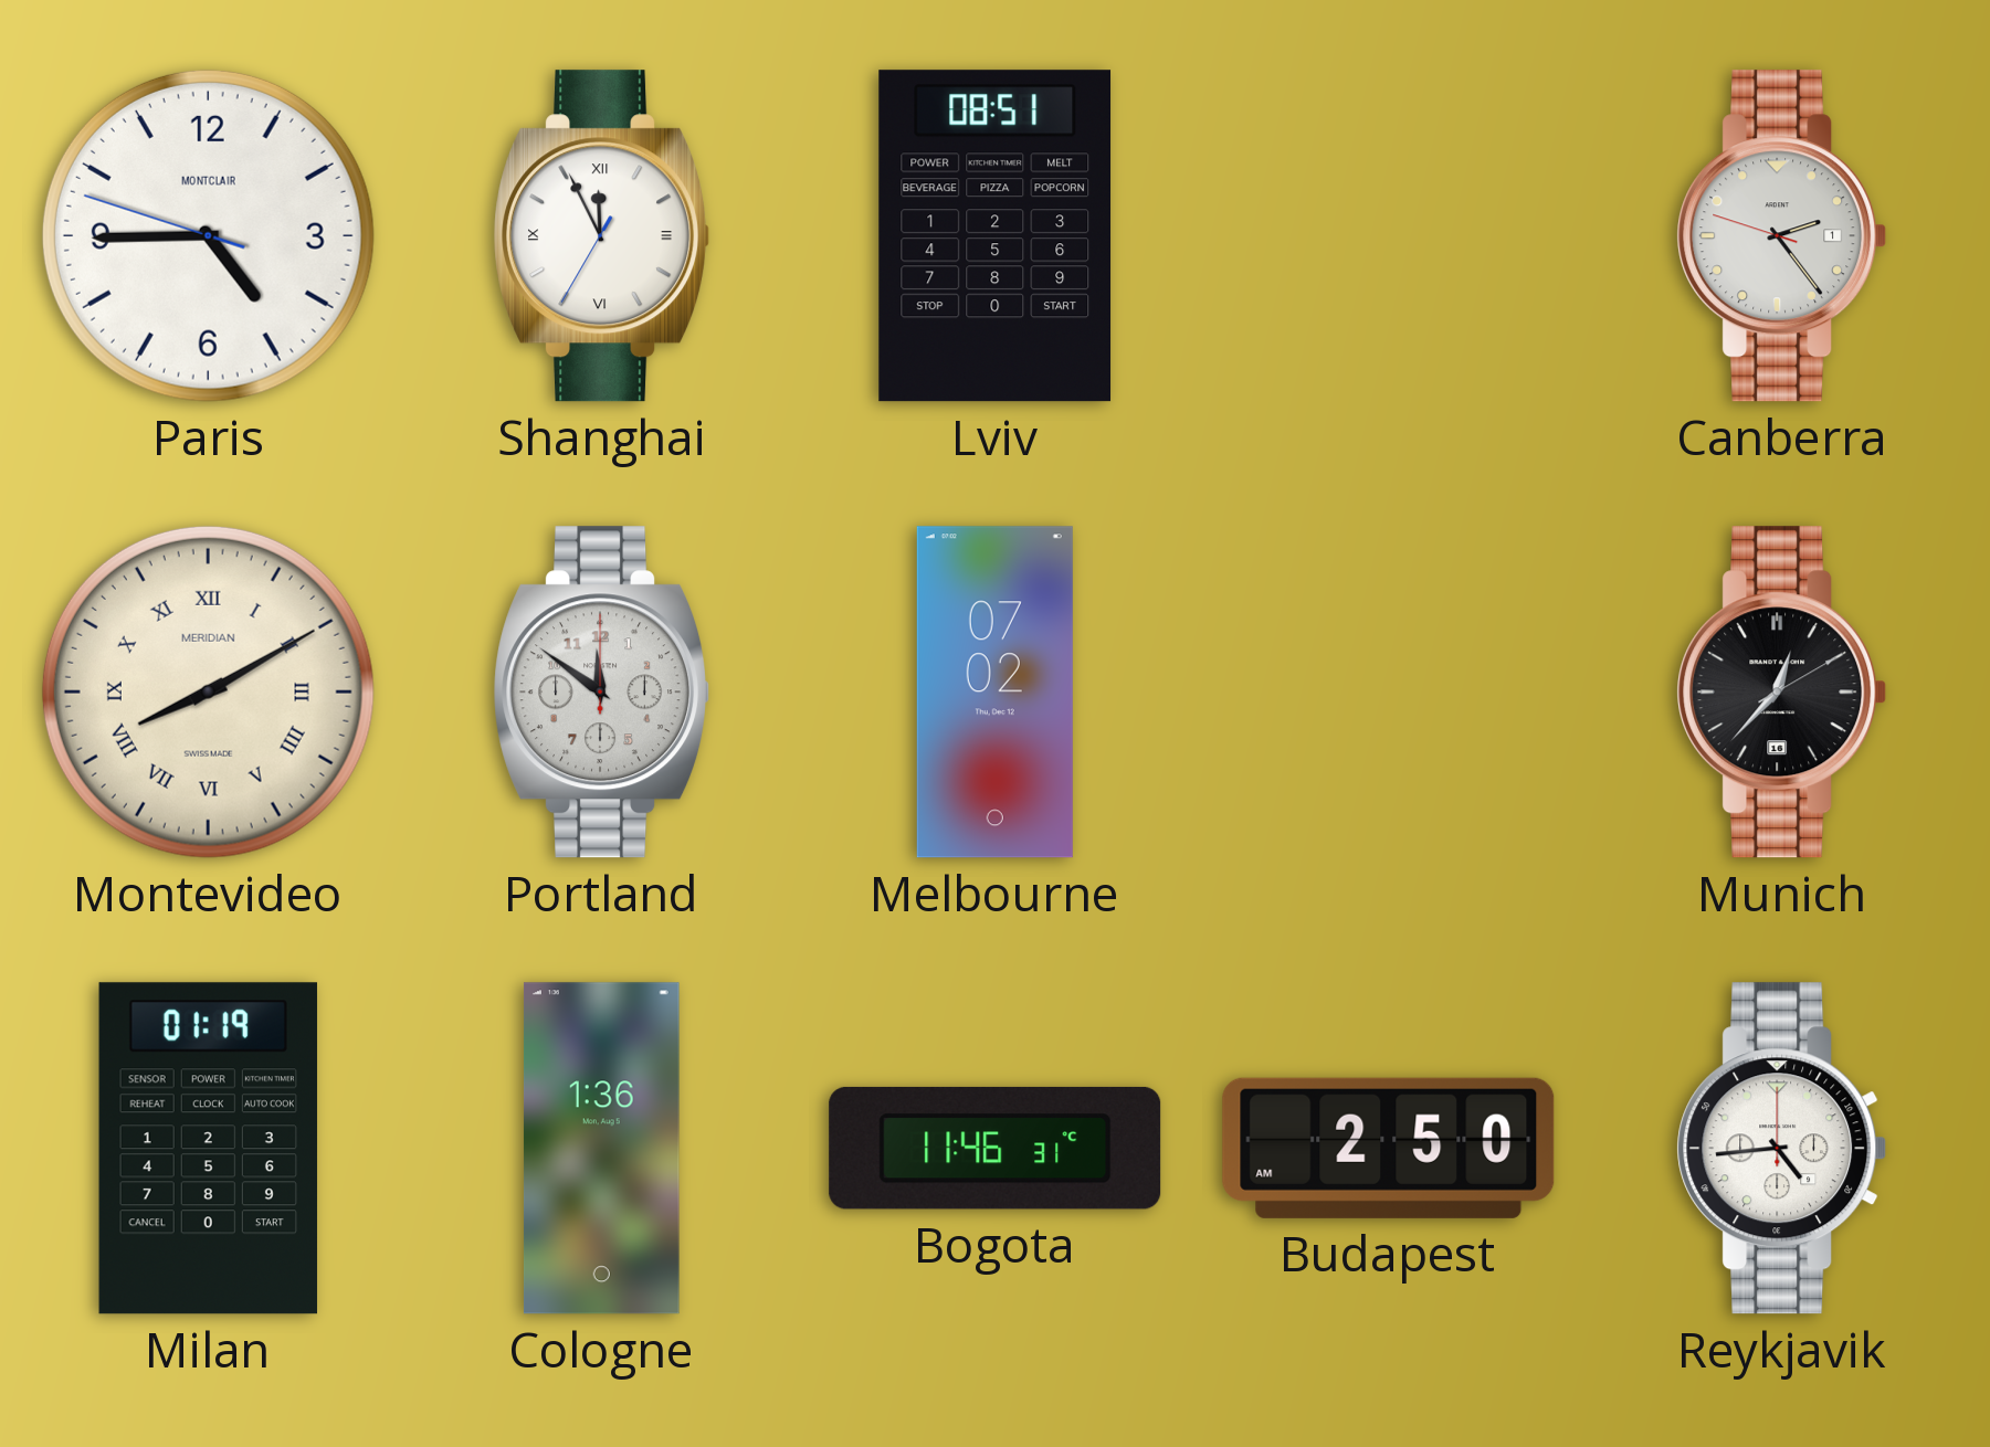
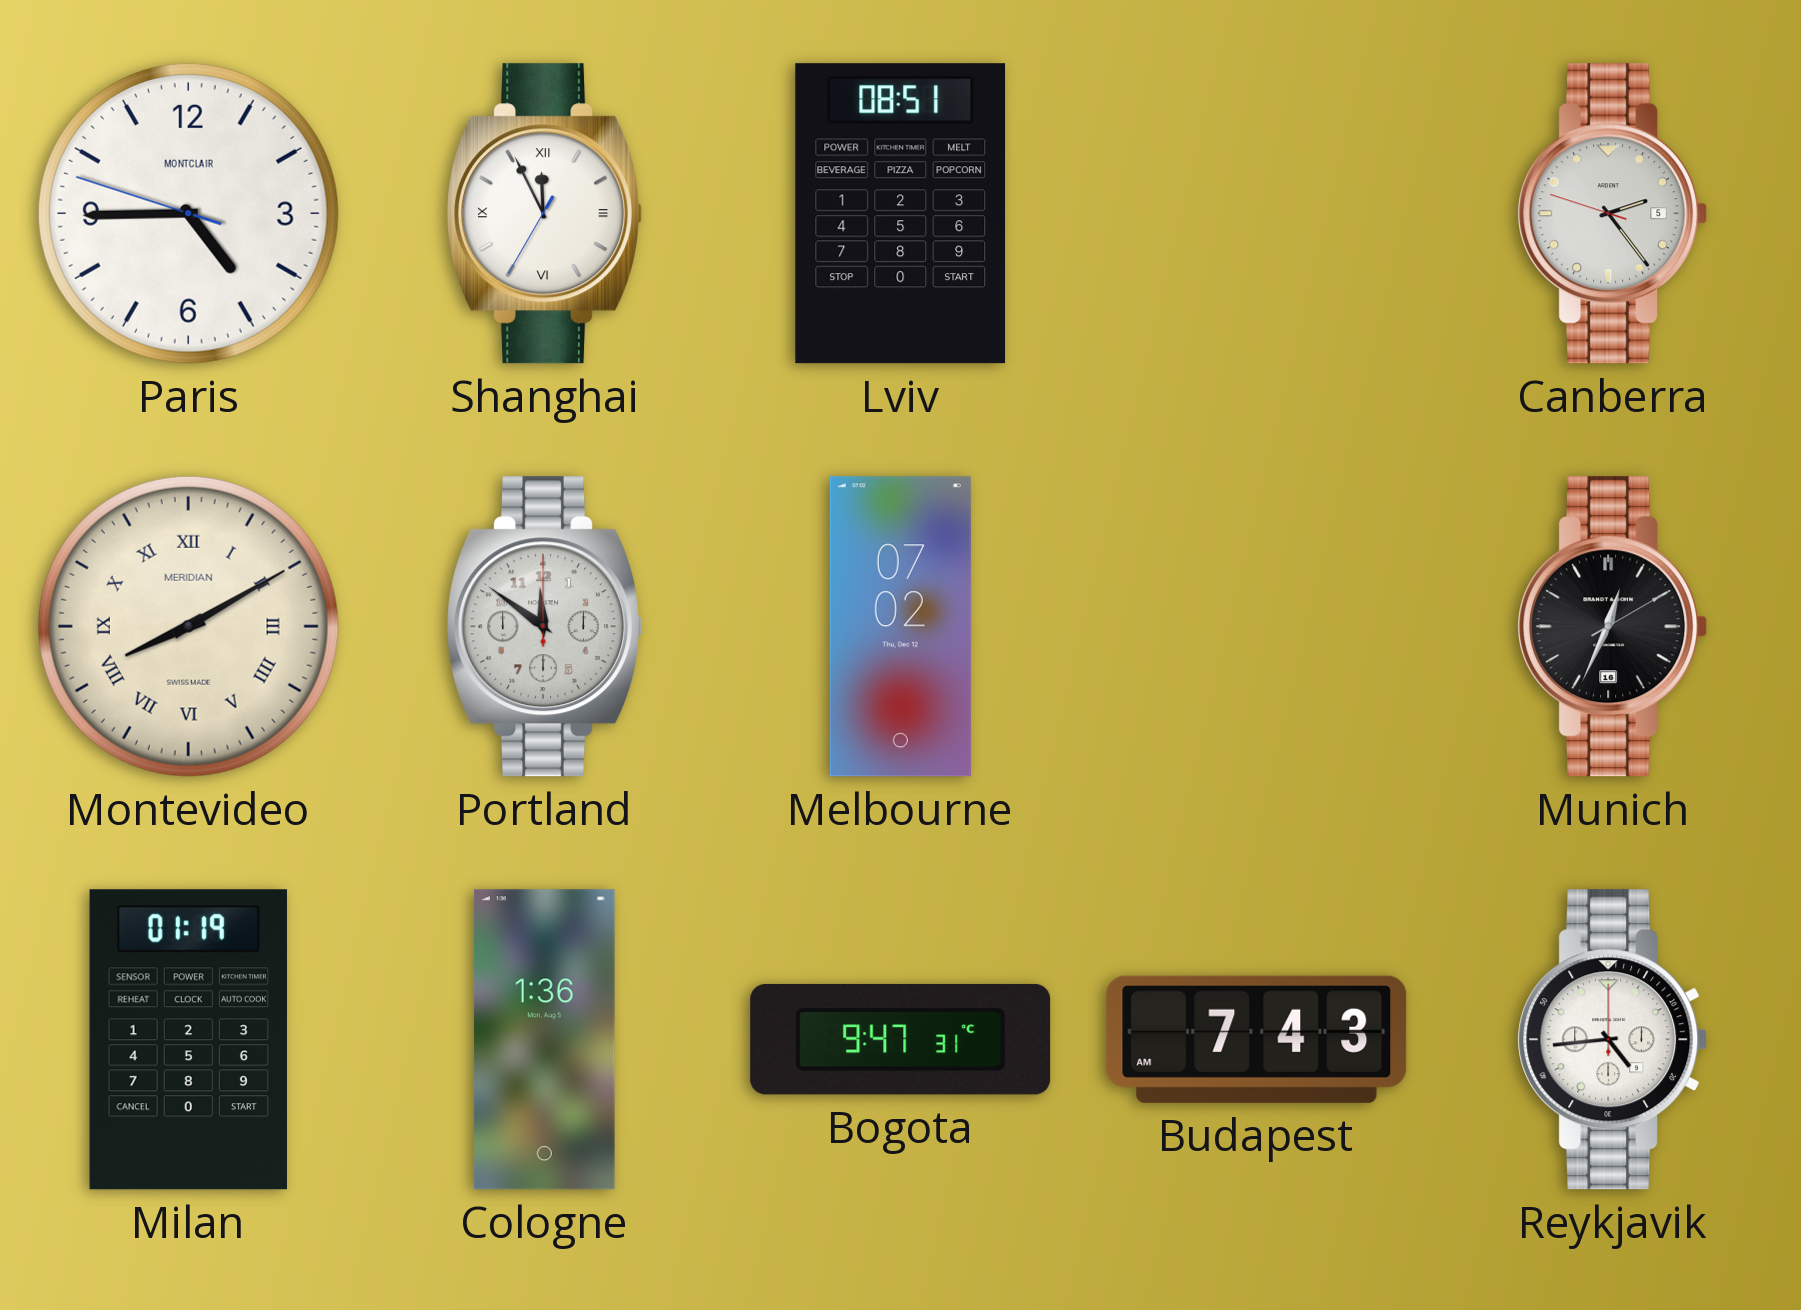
Canberra date: 1 -> 5 (1613, 214)
Munich: 12:37 -> 12:34 (1613, 627)
Bogota: 11:46 -> 9:47 (901, 1039)
Budapest: 2:50 -> 7:43 (1257, 1039)
